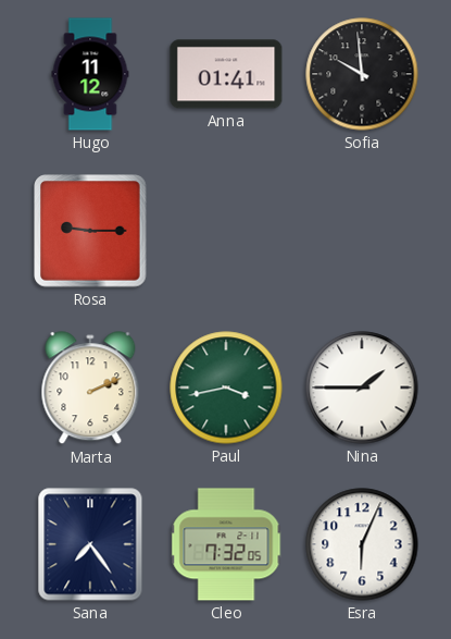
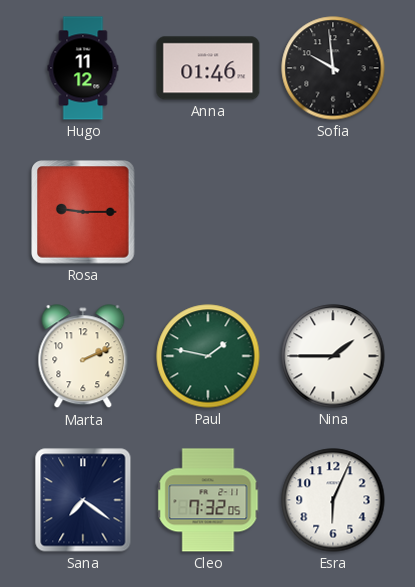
Anna: 01:41 -> 01:46 (208, 68)
Paul: 3:43 -> 1:47 (208, 356)
Sana: 7:24 -> 7:21 (83, 500)
